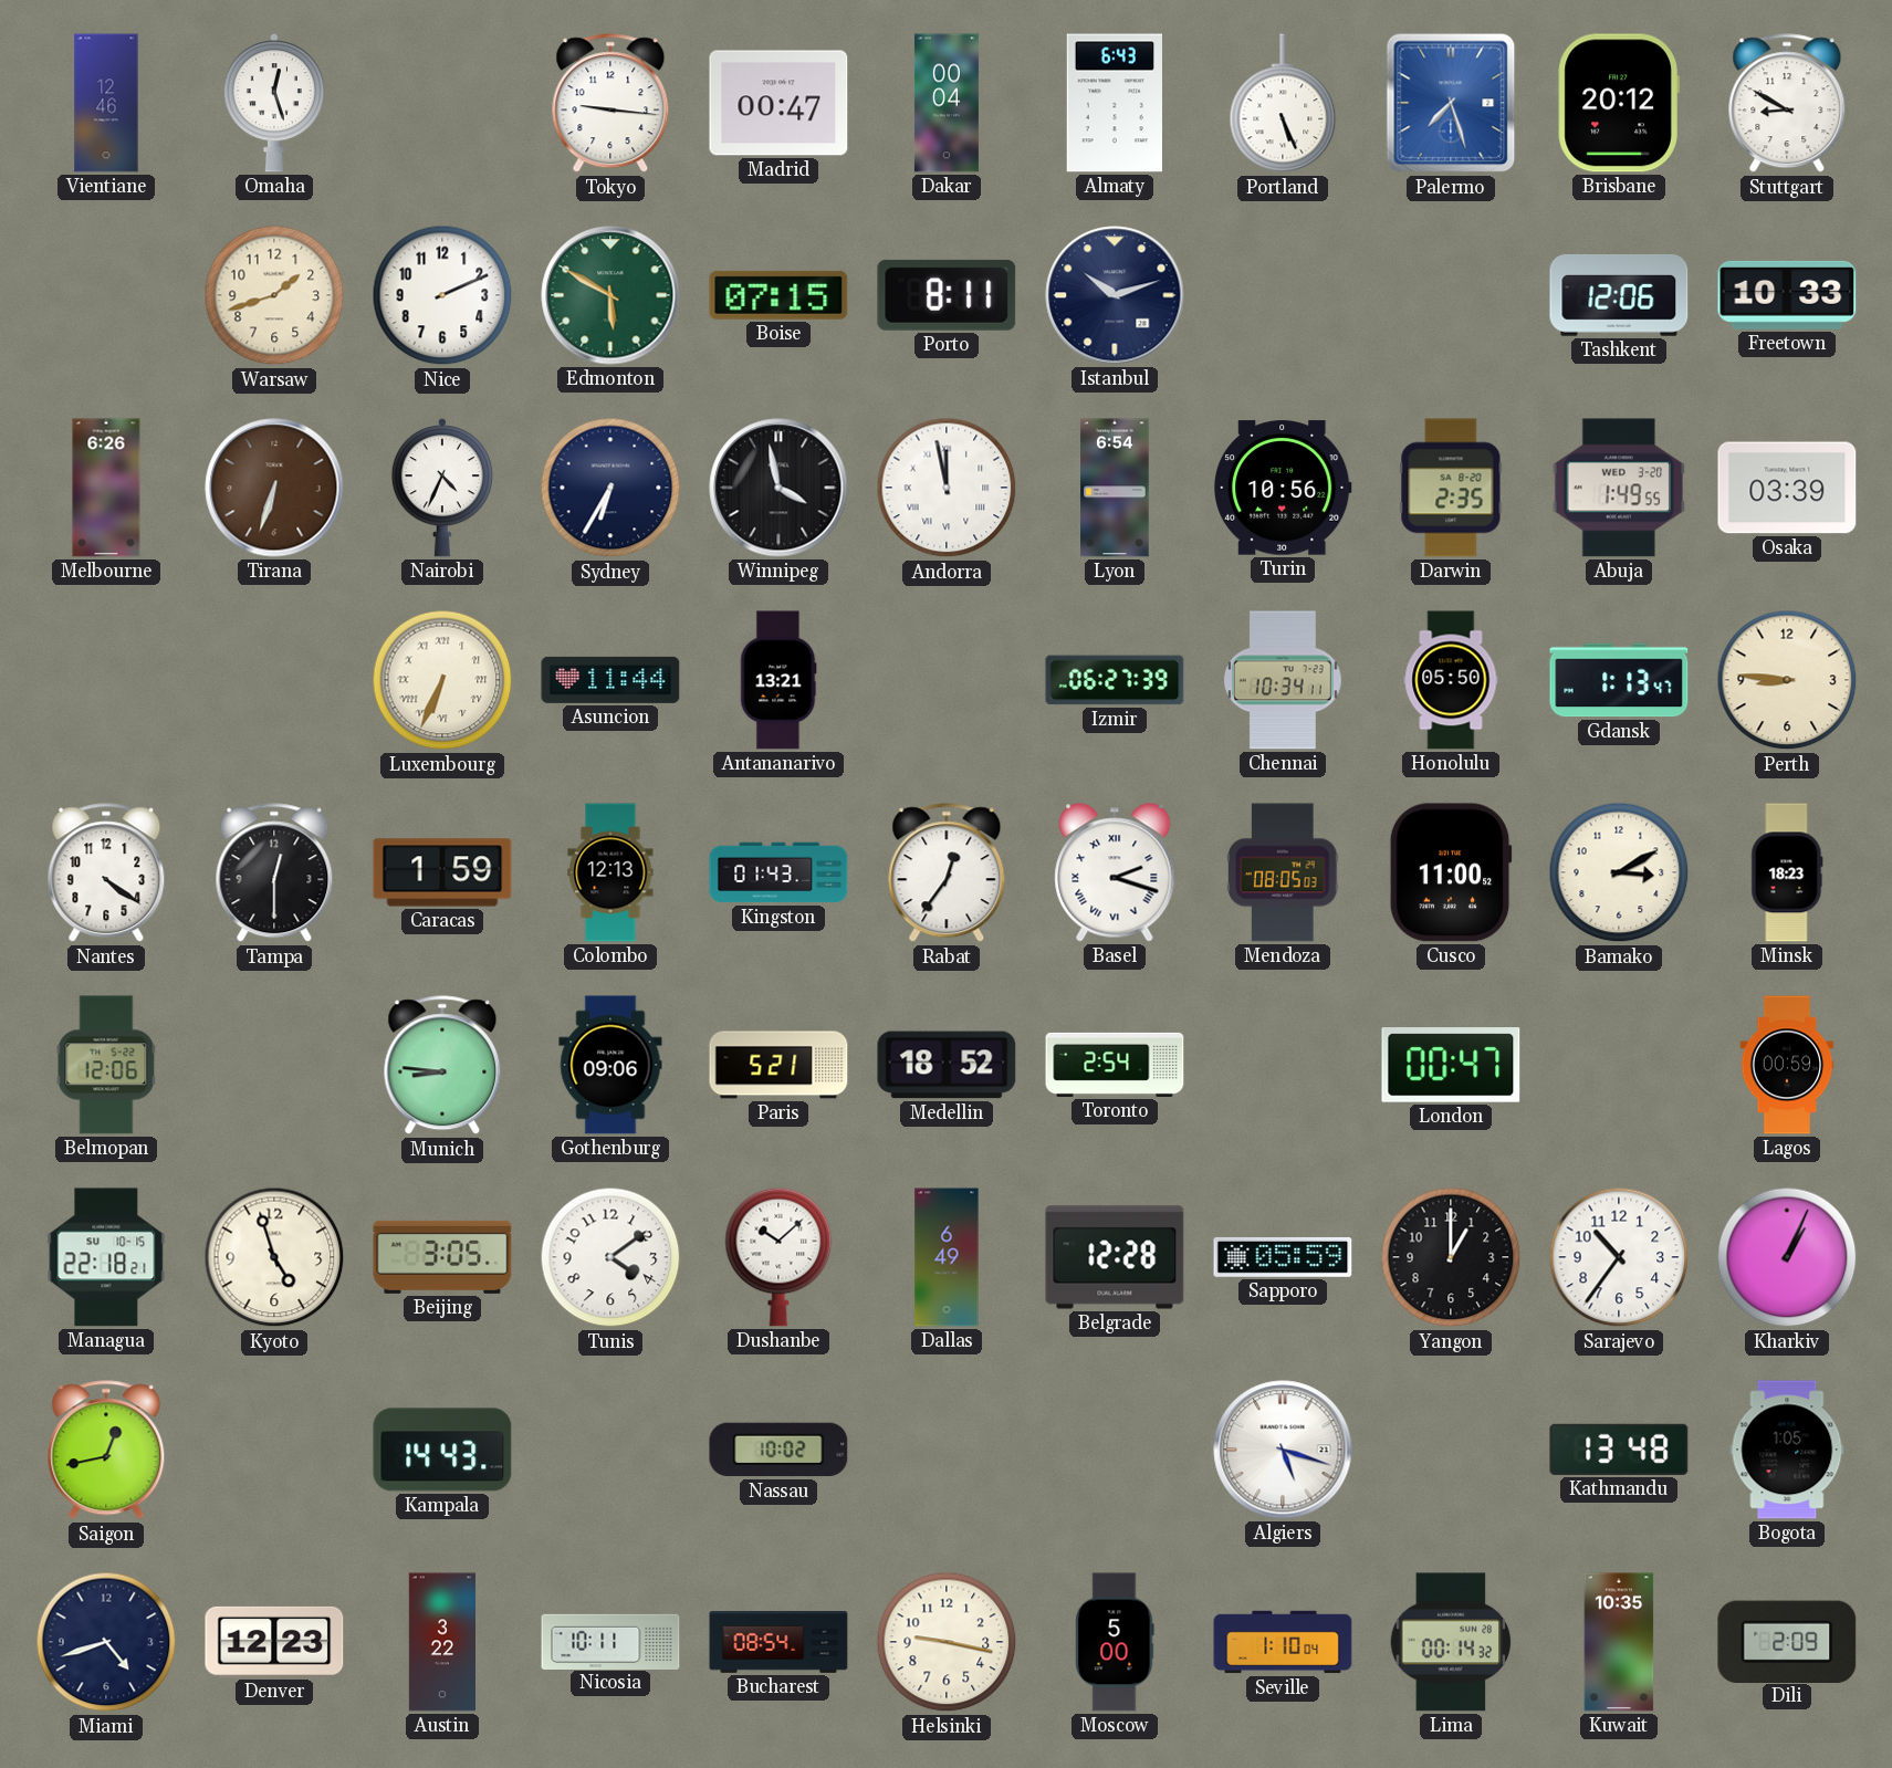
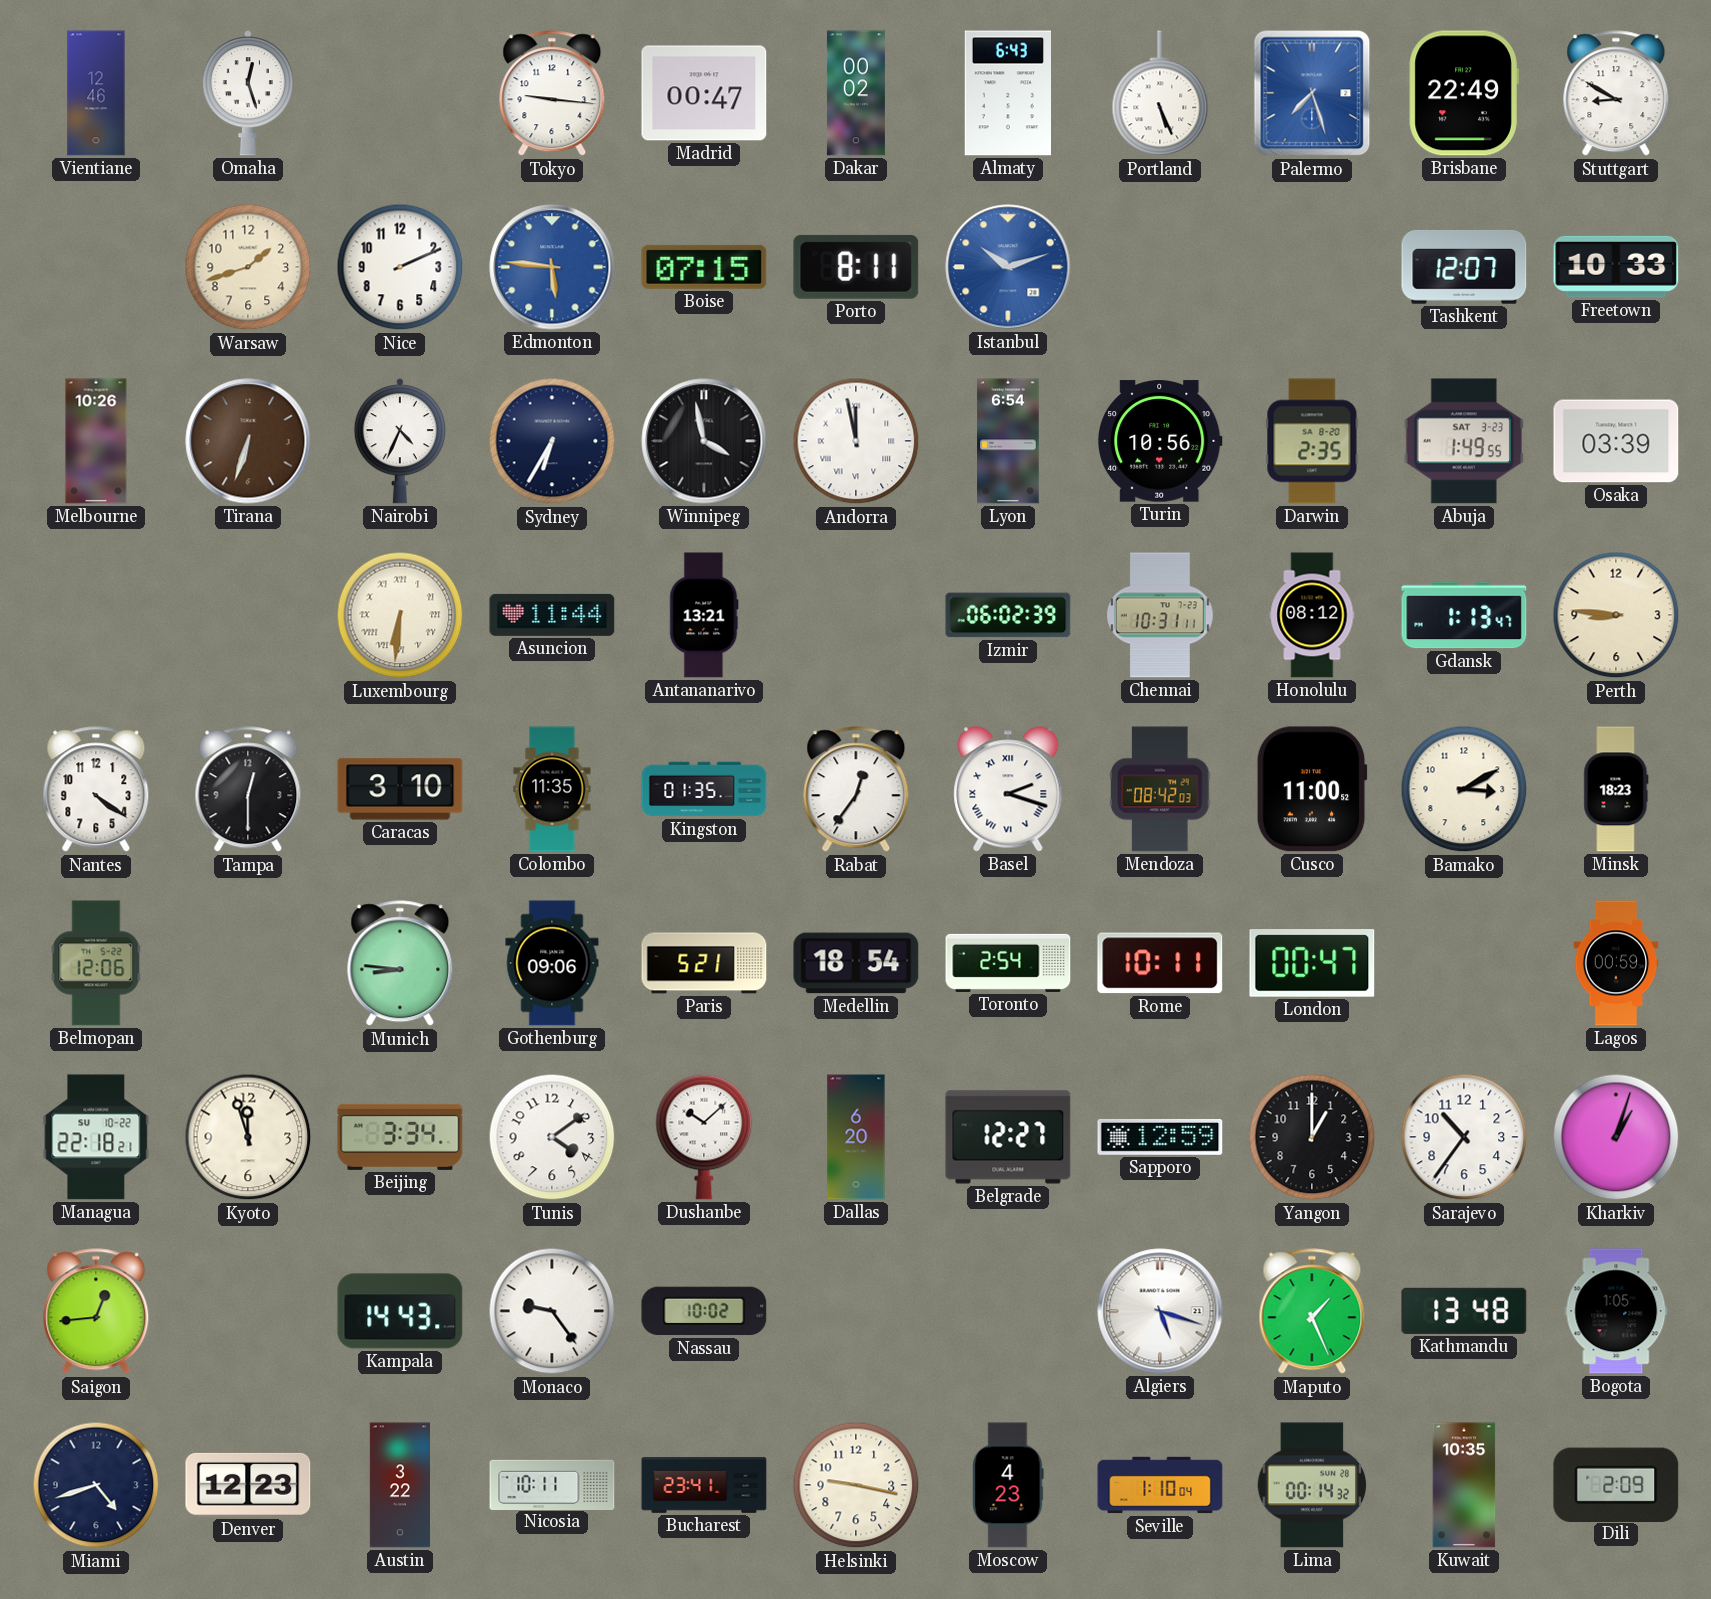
Dakar: 00:04 -> 00:02 (856, 93)
Brisbane: 20:12 -> 22:49 (1464, 93)
Edmonton: 5:50 -> 5:46 (552, 267)
Edmonton dial: green -> blue (552, 267)
Istanbul dial: navy -> blue (1008, 267)
Tashkent: 12:06 -> 12:07 (1464, 267)
Melbourne: 6:26 -> 10:26 (96, 441)
Abuja date: WED 3-20 -> SAT 3-23 (1463, 441)
Luxembourg: 6:34 -> 6:31 (400, 615)
Izmir: 06:27 -> 06:02 (1008, 615)
Chennai: 10:34 -> 10:31 (1160, 615)
Honolulu: 05:50 -> 08:12 (1312, 615)
Caracas: 1:59 -> 3:10 (400, 789)
Colombo: 12:13 -> 11:35 (552, 789)
Kingston: 01:43 -> 01:35 (704, 789)
Mendoza: 08:05 -> 08:42 (1160, 789)
Medellin: 18:52 -> 18:54 (856, 963)
Rome: none -> 10:11 (1160, 963)
Managua date: SU 10-15 -> SU 10-22 (96, 1137)
Kyoto: 4:57 -> 11:57 (248, 1137)
Beijing: 3:05 -> 3:34 (400, 1137)
Dallas: 6:49 -> 6:20 (856, 1137)
Belgrade: 12:28 -> 12:27 (1008, 1137)
Sapporo: 05:59 -> 12:59 (1160, 1137)
Kharkiv: 1:04 -> 1:03 (1616, 1137)
Saigon: 12:43 -> 12:44 (96, 1312)
Monaco: none -> 9:24 (552, 1311)
Maputo: none -> 1:26 (1312, 1312)
Bucharest: 08:54 -> 23:41 (704, 1486)
Moscow: 5:00 -> 4:23 (1008, 1485)
